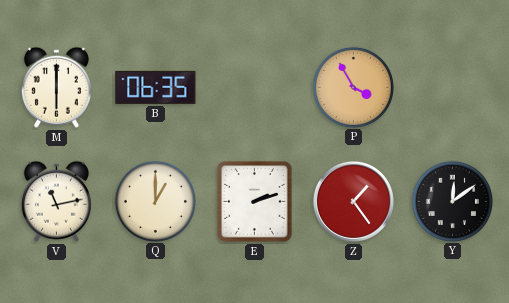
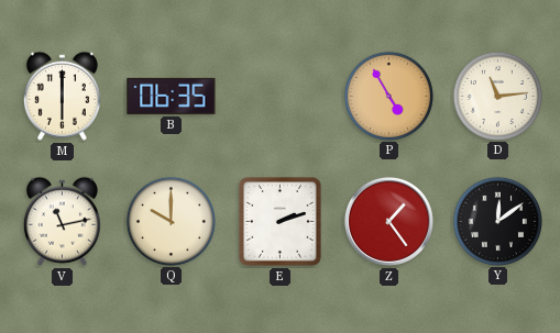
P: 3:55 -> 4:55 (388, 96)
D: none -> 11:14 (497, 96)
Q: 1:00 -> 10:00 (171, 221)
